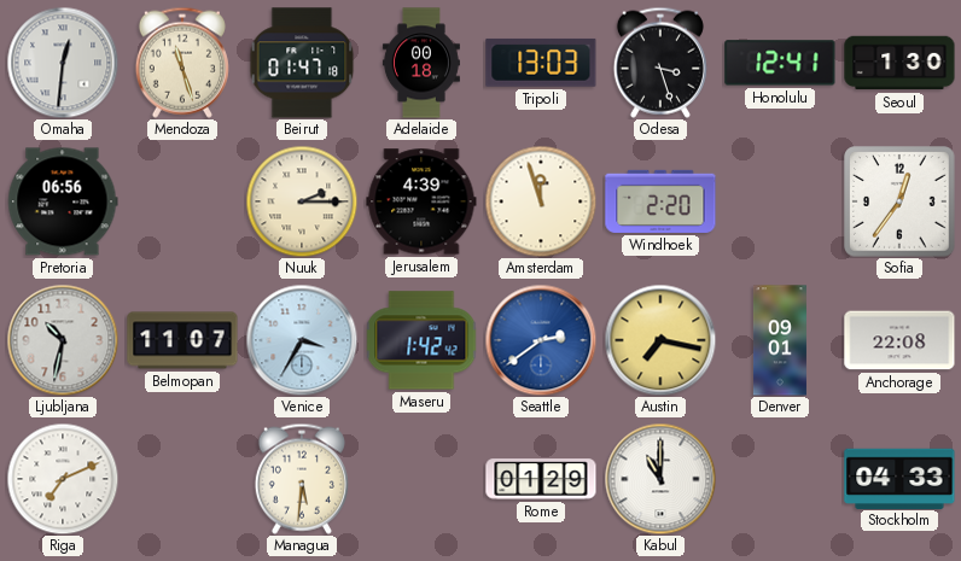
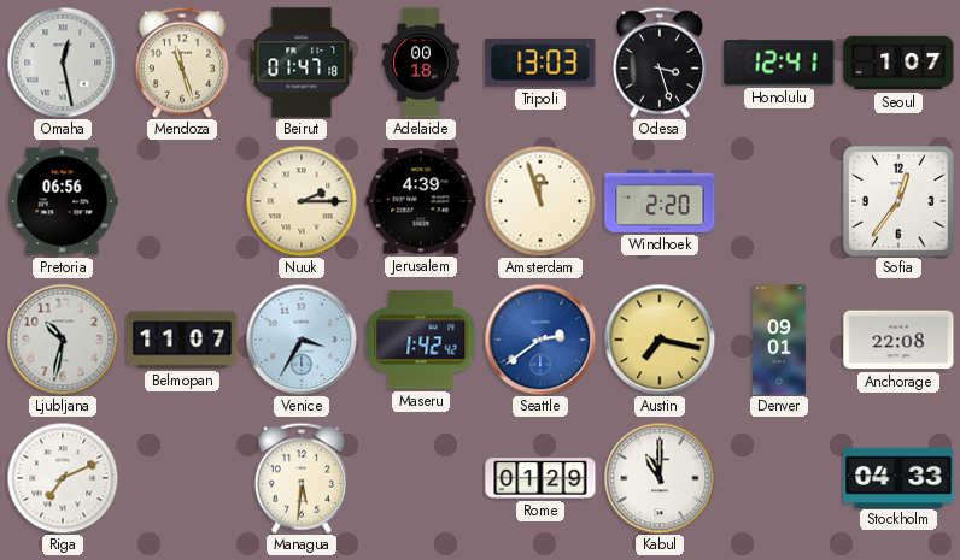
Omaha: 12:31 -> 12:28 (63, 63)
Seoul: 1:30 -> 1:07 (898, 63)
